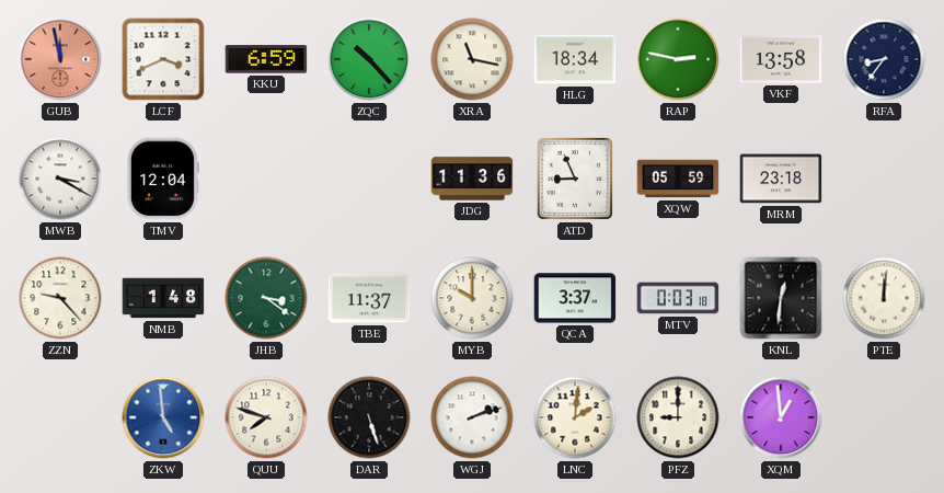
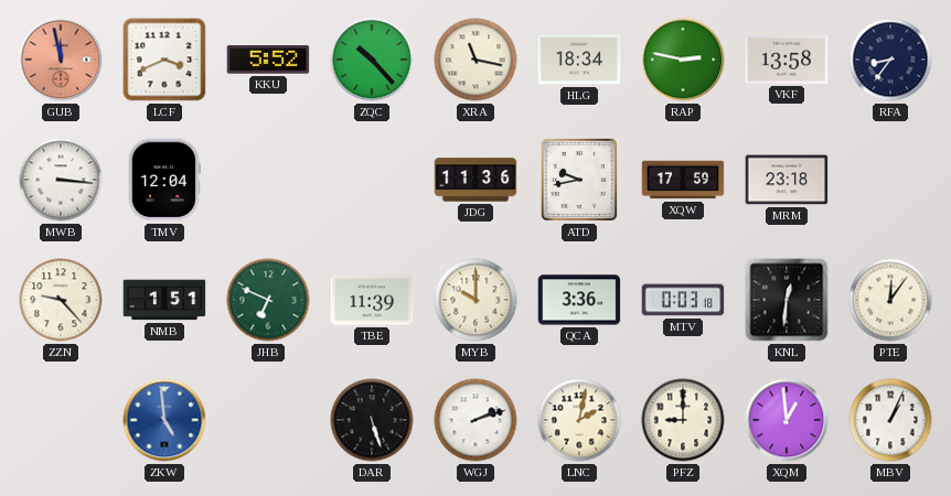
KKU: 6:59 -> 5:52 (268, 60)
MWB: 3:20 -> 3:16 (61, 180)
ATD: 8:56 -> 9:43 (579, 180)
XQW: 05:59 -> 17:59 (683, 180)
NMB: 1:48 -> 1:51 (164, 300)
JHB: 3:21 -> 6:49 (268, 300)
TBE: 11:37 -> 11:39 (372, 300)
QCA: 3:37 -> 3:36 (579, 300)
PTE: 12:01 -> 12:06 (890, 300)
QUU: 7:48 -> none (266, 417)
LNC: 2:01 -> 2:02 (579, 420)
MBV: none -> 1:04 (890, 420)
